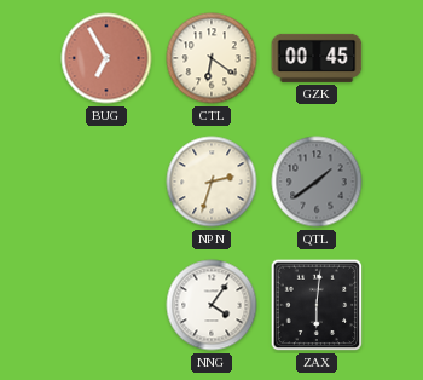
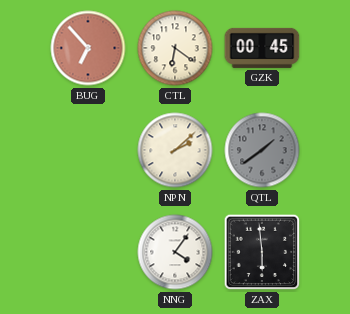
BUG: 6:55 -> 6:53 (88, 48)
NPN: 2:33 -> 2:08 (175, 150)
ZAX: 6:01 -> 5:59 (262, 252)
